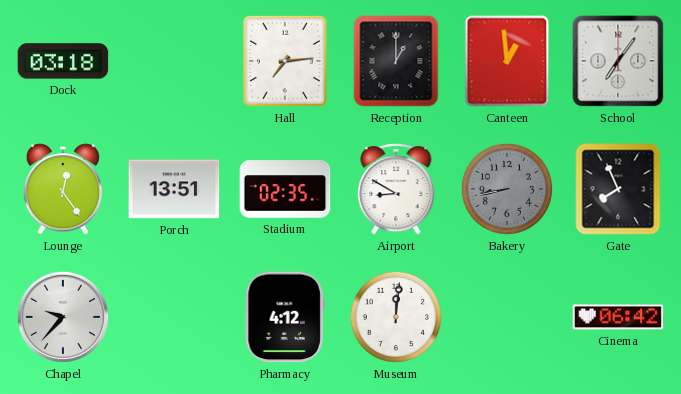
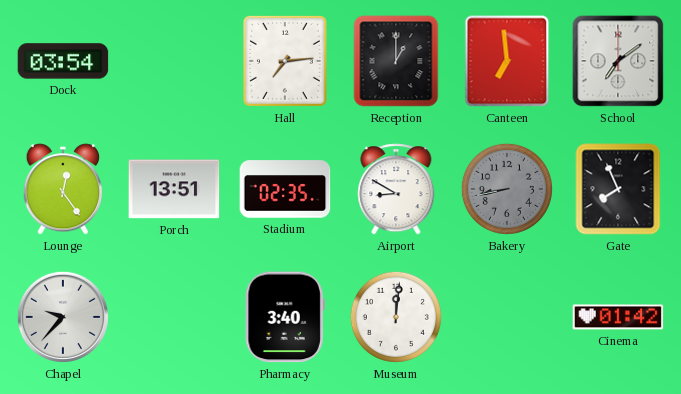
Dock: 03:18 -> 03:54 (63, 61)
Canteen: 12:59 -> 6:59 (507, 61)
School: 7:06 -> 7:09 (618, 61)
Pharmacy: 4:12 -> 3:40 (285, 317)
Cinema: 06:42 -> 01:42 (618, 317)
